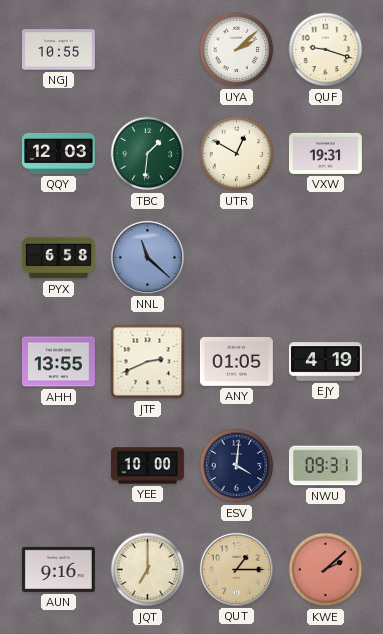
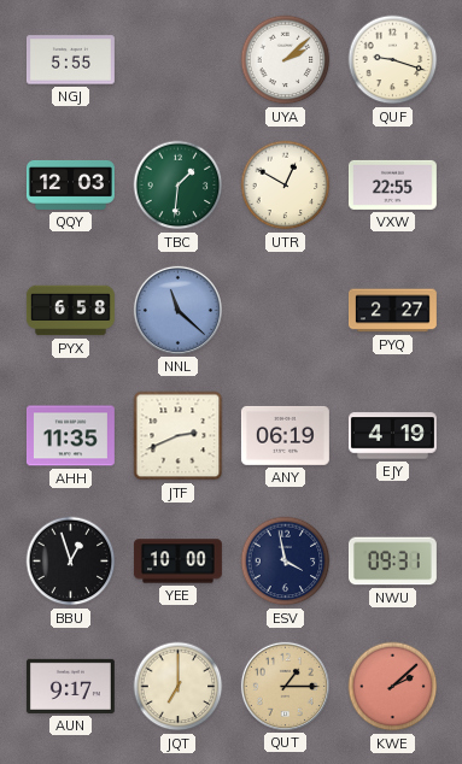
NGJ: 10:55 -> 5:55 (70, 60)
VXW: 19:31 -> 22:55 (392, 184)
PYQ: none -> 2:27 (392, 311)
AHH: 13:55 -> 11:35 (70, 436)
ANY: 01:05 -> 06:19 (285, 435)
BBU: none -> 12:57 (71, 562)
ESV: 4:01 -> 3:58 (286, 562)
AUN: 9:16 -> 9:17 (70, 686)
